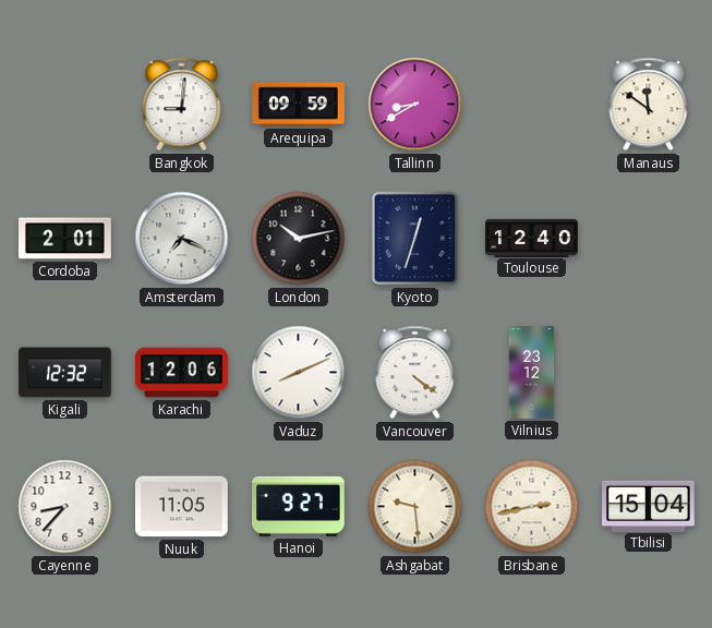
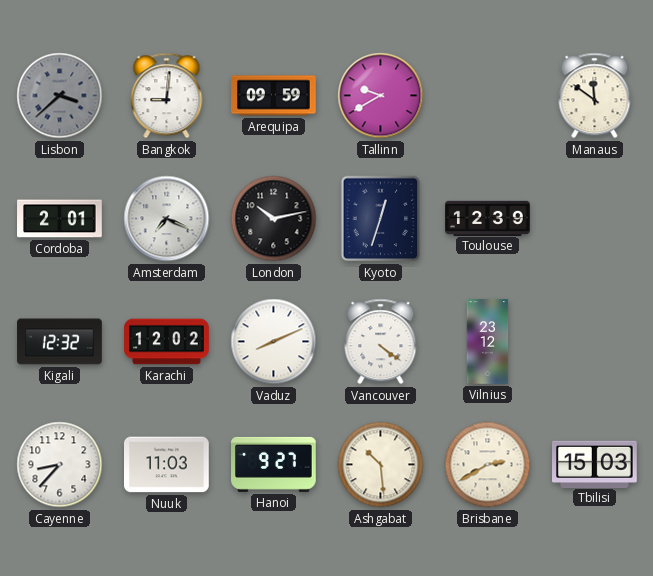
Lisbon: none -> 3:38 (60, 96)
Tallinn: 8:40 -> 9:40 (381, 96)
Toulouse: 12:40 -> 12:39 (488, 218)
Karachi: 12:06 -> 12:02 (167, 342)
Nuuk: 11:05 -> 11:03 (167, 465)
Ashgabat: 9:29 -> 10:29 (381, 465)
Brisbane: 2:43 -> 2:40 (488, 465)
Tbilisi: 15:04 -> 15:03 (595, 464)
